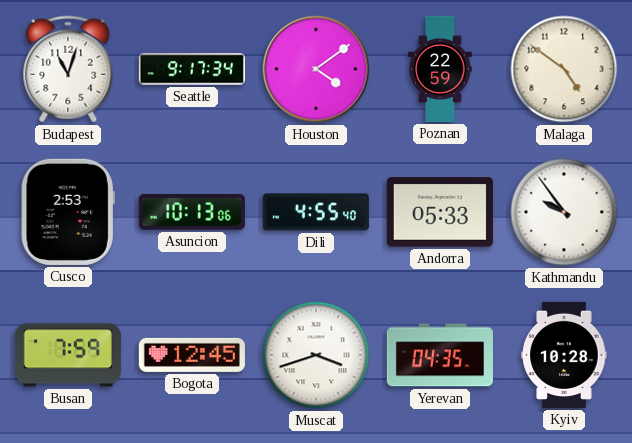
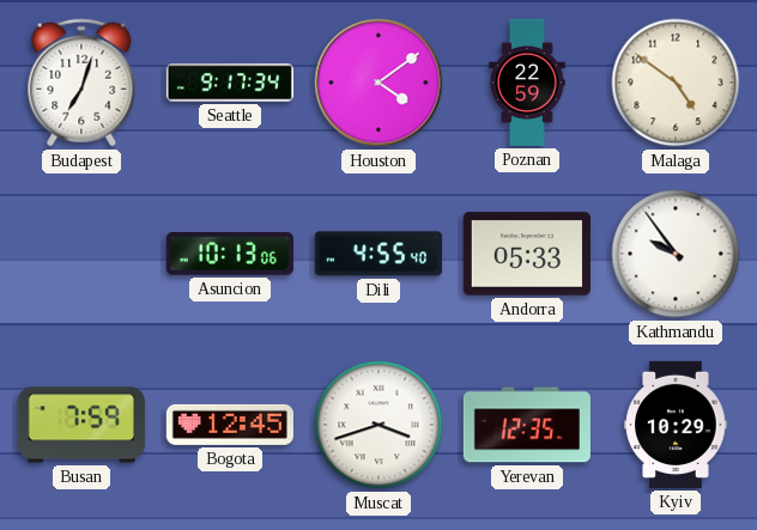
Budapest: 11:03 -> 7:03 (81, 83)
Cusco: 2:53 -> none (68, 212)
Yerevan: 04:35 -> 12:35 (527, 425)
Kyiv: 10:28 -> 10:29 (676, 425)
